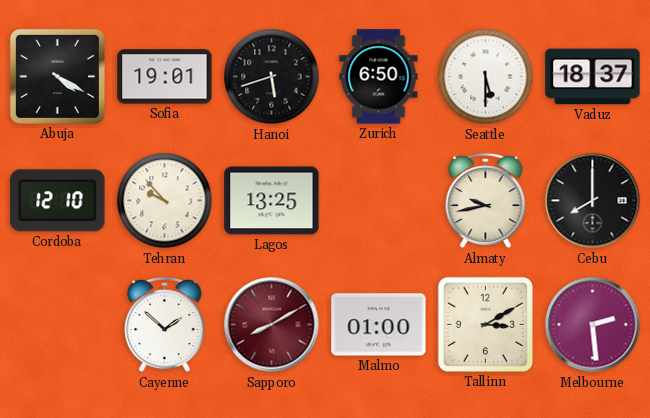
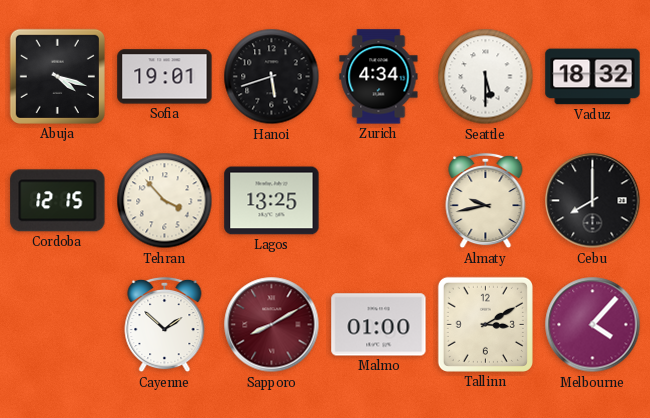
Abuja: 4:20 -> 4:18 (57, 76)
Zurich: 6:50 -> 4:34 (379, 77)
Vaduz: 18:37 -> 18:32 (593, 77)
Cordoba: 12:10 -> 12:15 (58, 201)
Tehran: 9:53 -> 3:53 (165, 201)
Melbourne: 2:29 -> 4:07 (593, 325)
